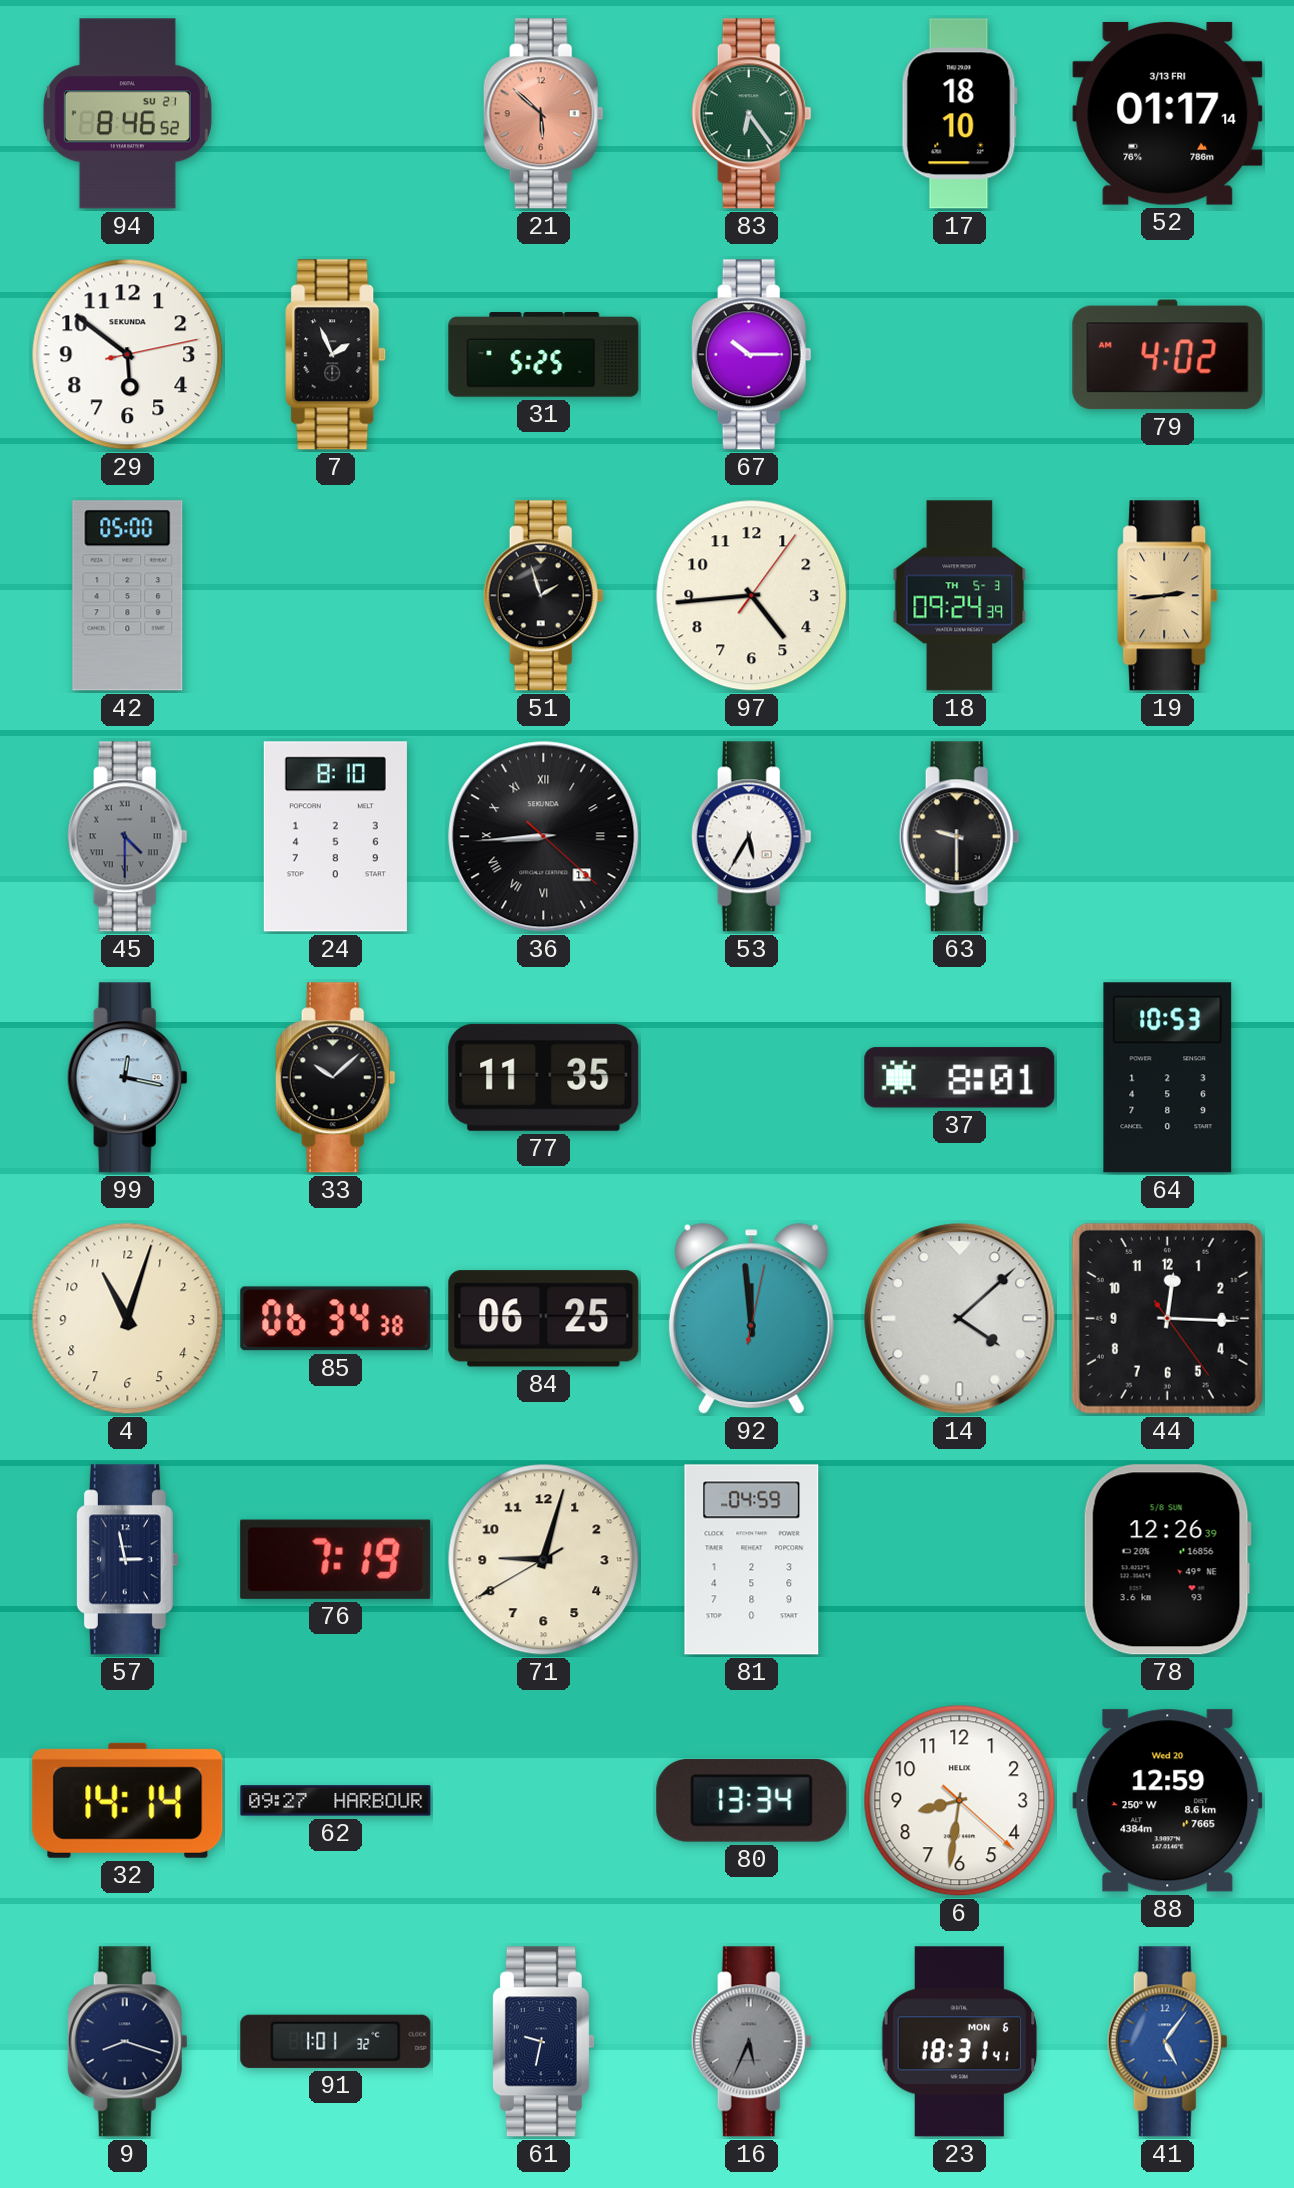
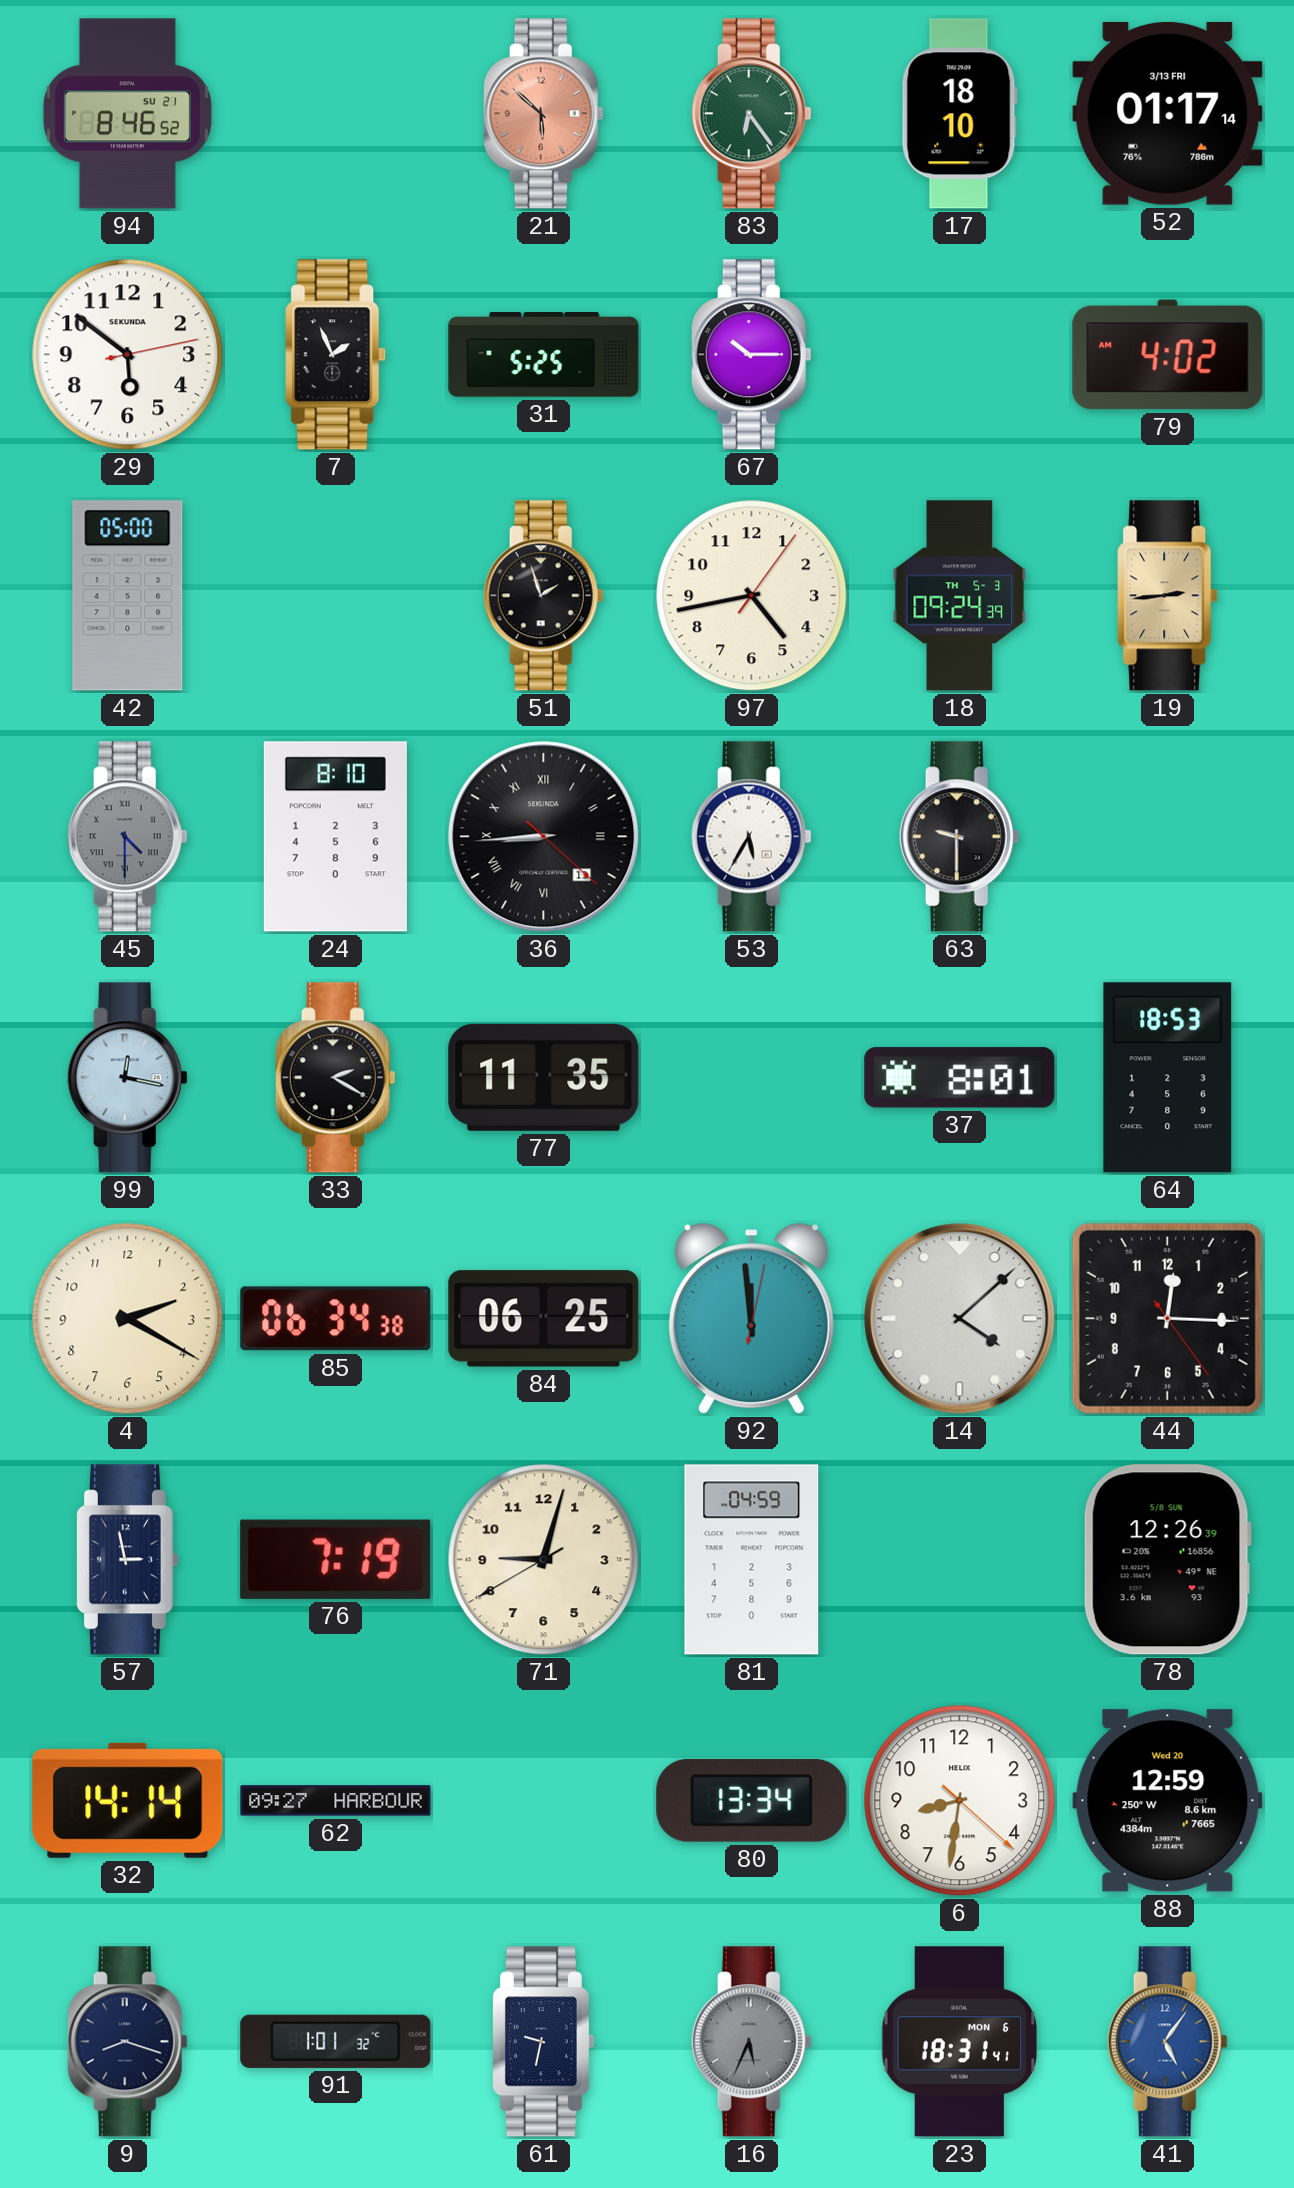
97: 4:44 -> 4:43 (752, 596)
33: 10:08 -> 2:20 (335, 1078)
64: 10:53 -> 18:53 (1168, 1078)
4: 11:03 -> 2:20 (128, 1319)
